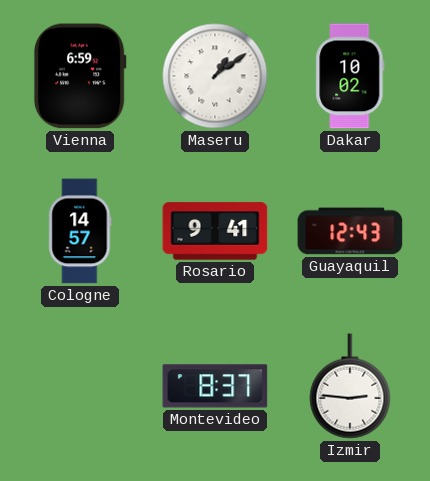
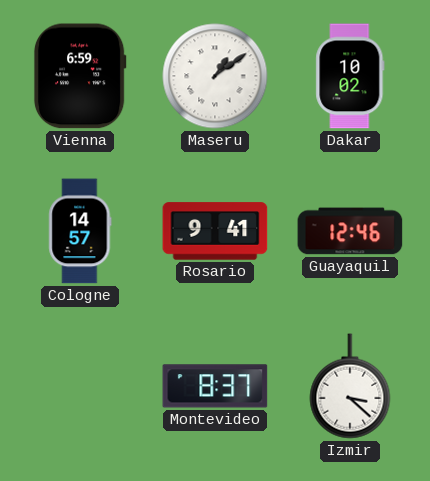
Guayaquil: 12:43 -> 12:46 (350, 231)
Izmir: 2:46 -> 3:22 (350, 386)
